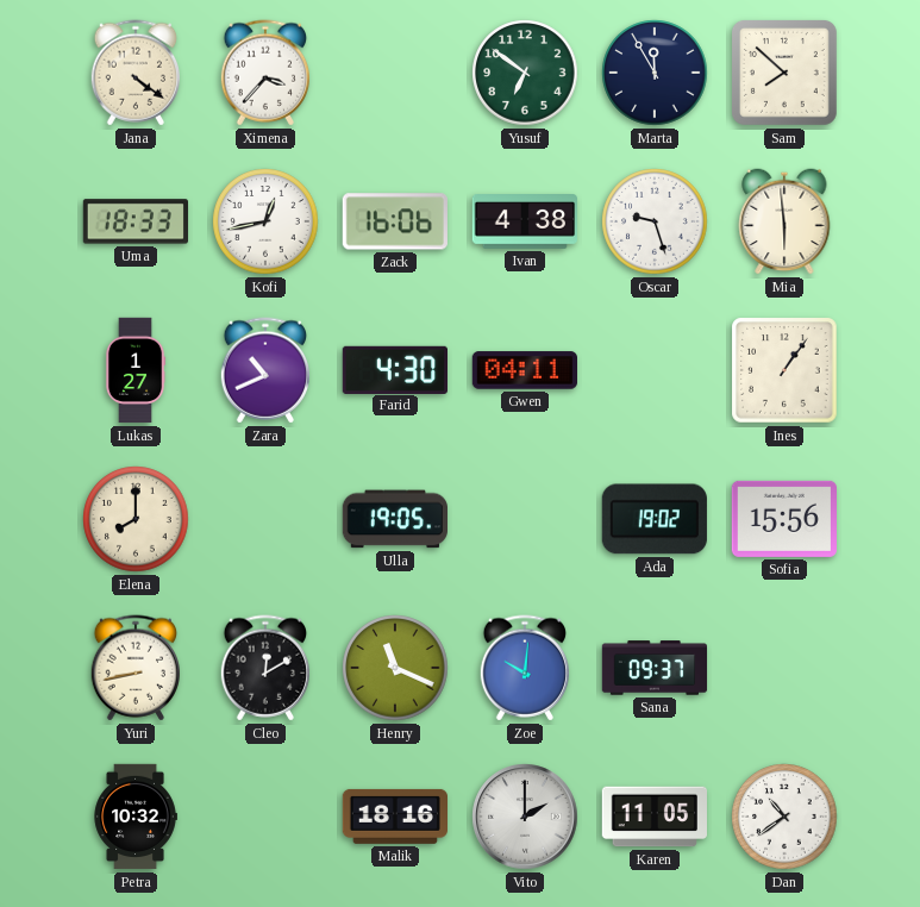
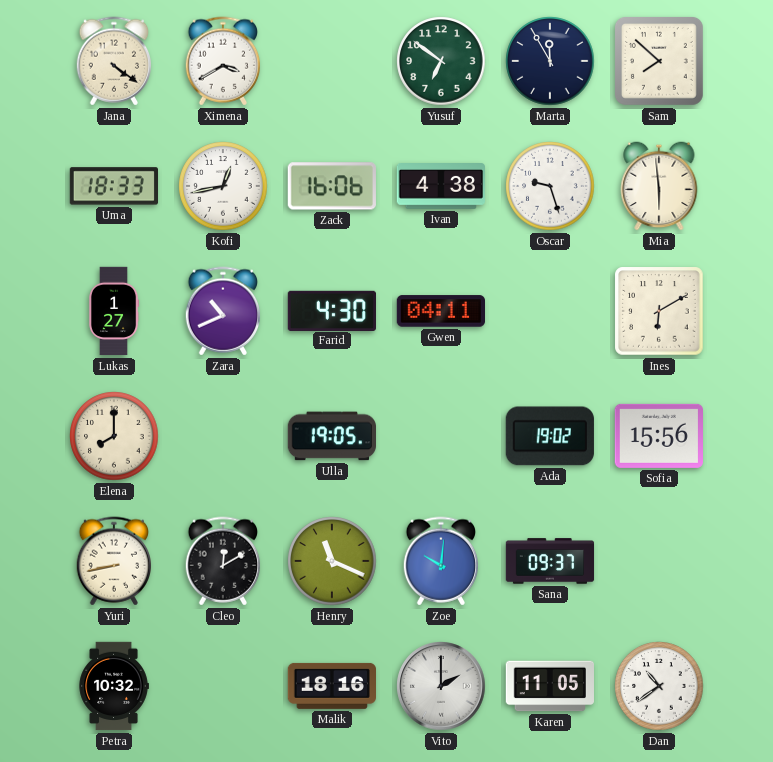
Ximena: 3:37 -> 3:40 (222, 61)
Ines: 1:06 -> 6:10 (659, 311)
